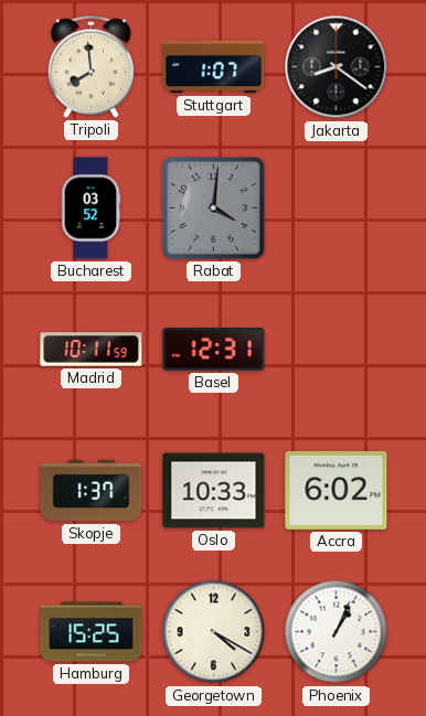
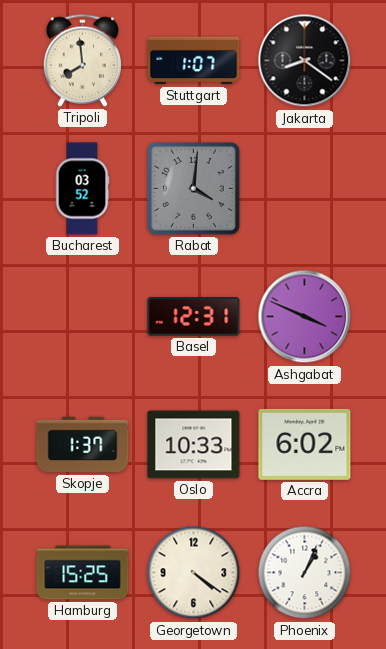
Madrid: 10:11 -> none (92, 350)
Ashgabat: none -> 3:49 (305, 317)
Georgetown: 4:20 -> 4:21 (194, 573)
